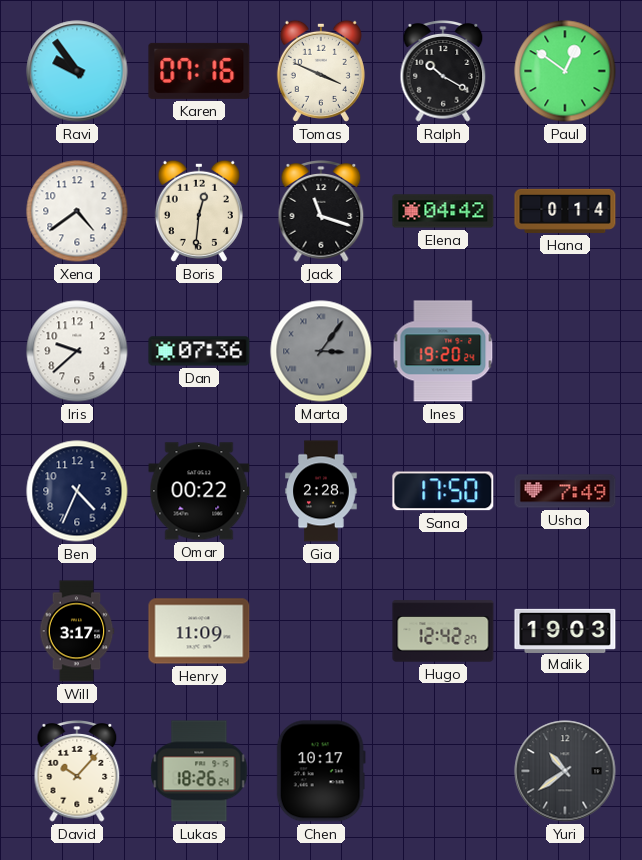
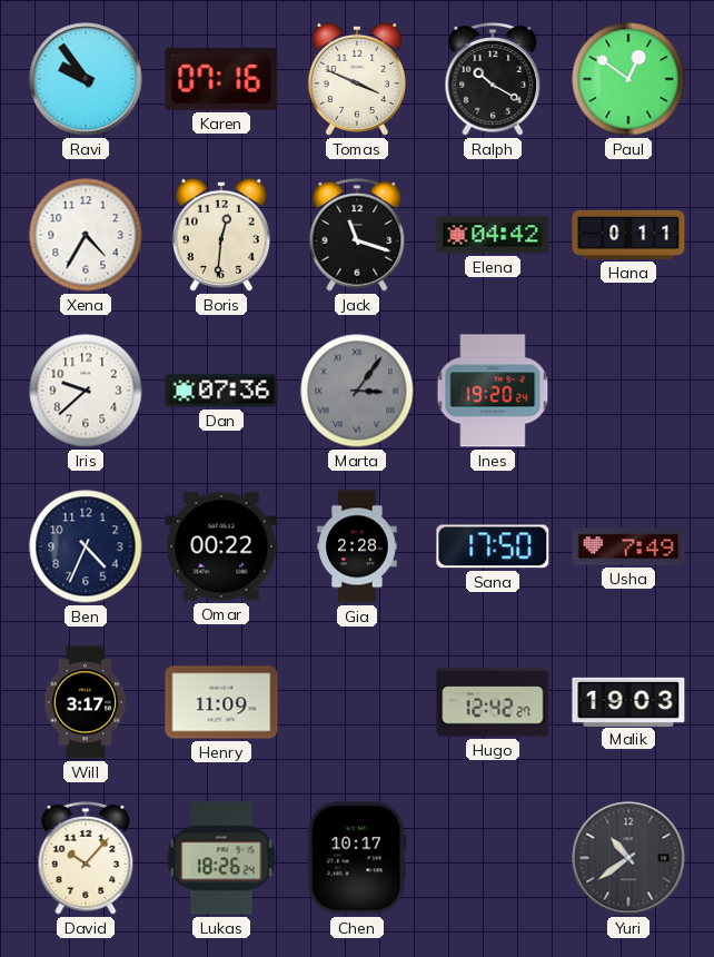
Xena: 4:39 -> 4:35 (86, 235)
Hana: 0:14 -> 0:11 (628, 235)
